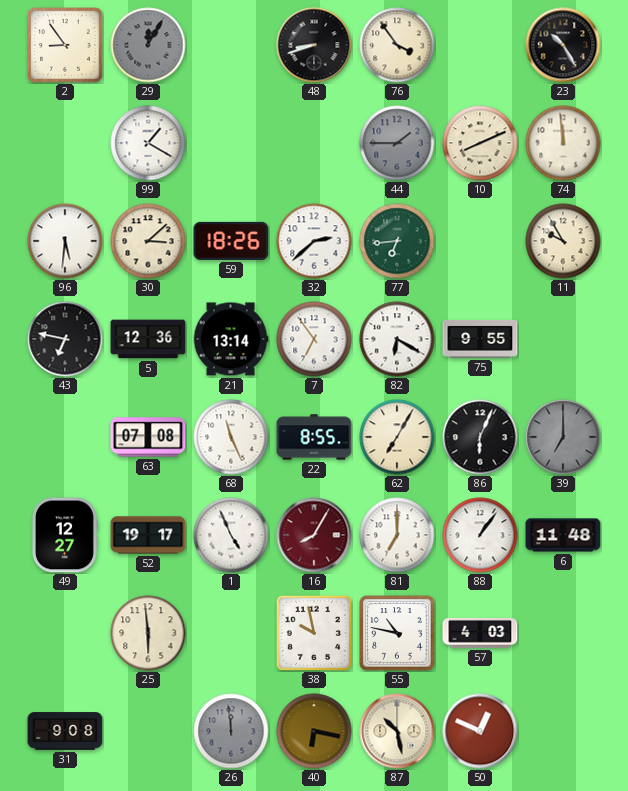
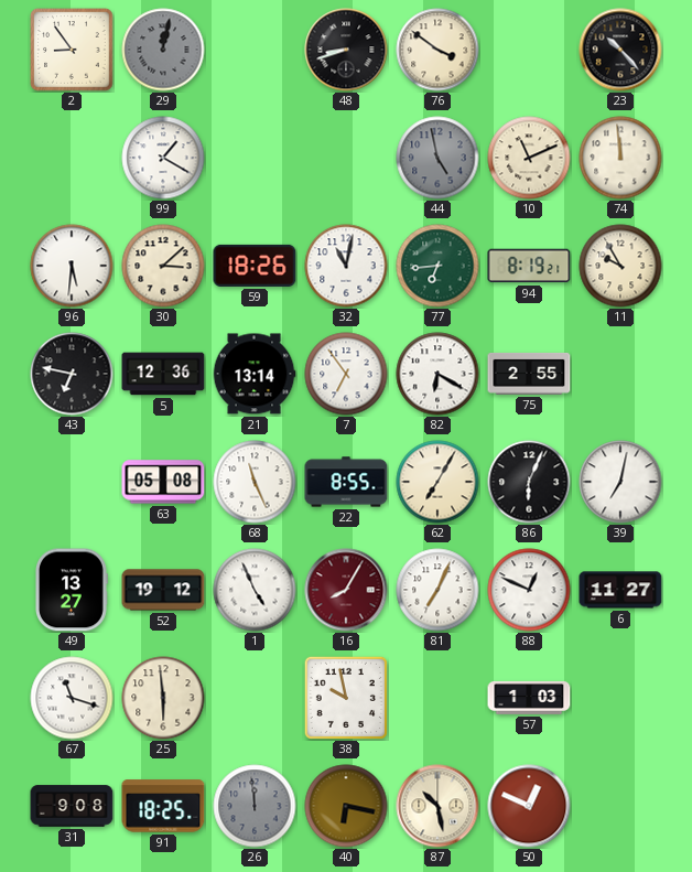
29: 12:05 -> 12:02 (163, 50)
76: 3:54 -> 3:51 (437, 50)
23: 10:25 -> 10:23 (620, 50)
44: 1:45 -> 4:58 (437, 158)
10: 8:11 -> 11:11 (529, 158)
32: 2:38 -> 11:02 (346, 266)
94: none -> 8:19 (529, 266)
75: 9:55 -> 2:55 (529, 374)
63: 07:08 -> 05:08 (163, 482)
39: 7:00 -> 7:02 (620, 482)
39 dial: grey -> white (620, 482)
49: 12:27 -> 13:27 (72, 590)
52: 19:17 -> 19:12 (163, 590)
81: 7:00 -> 7:04 (437, 590)
88: 1:06 -> 12:49 (529, 590)
6: 11:48 -> 11:27 (620, 590)
67: none -> 11:18 (72, 698)
55: 10:47 -> none (397, 633)
57: 4:03 -> 1:03 (529, 698)
91: none -> 18:25 (163, 806)
